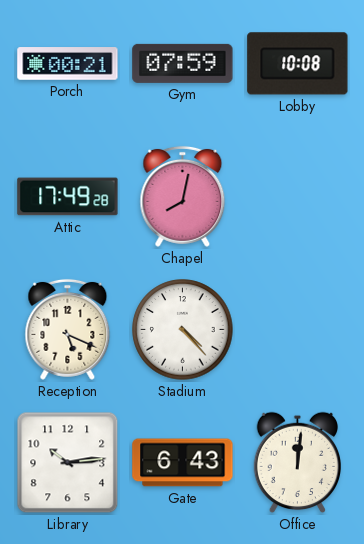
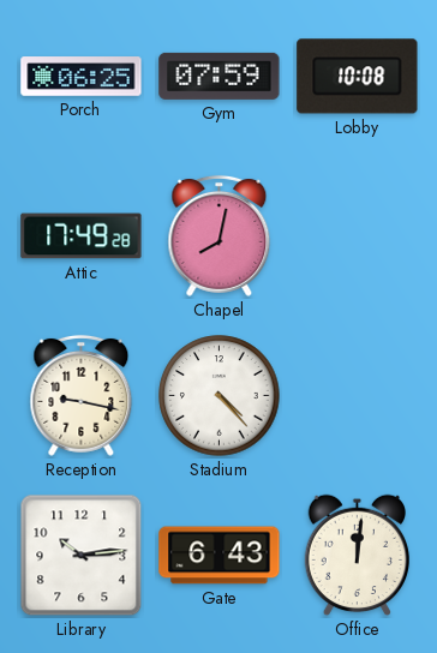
Porch: 00:21 -> 06:25 (82, 77)
Reception: 5:19 -> 9:17 (82, 395)
